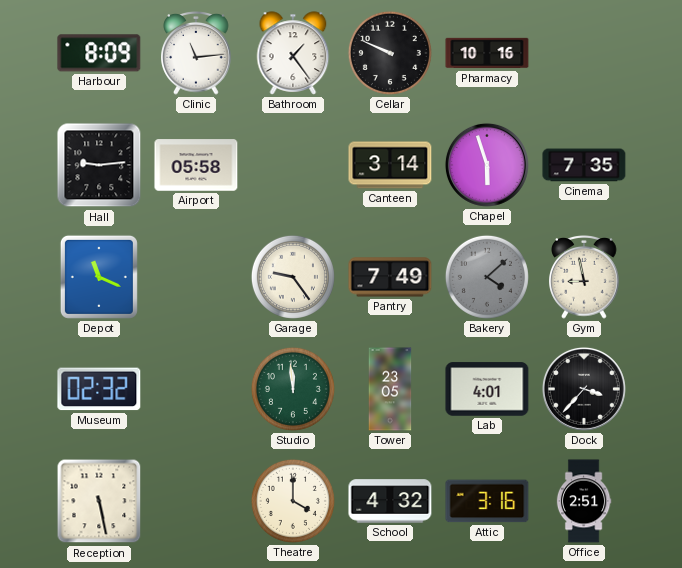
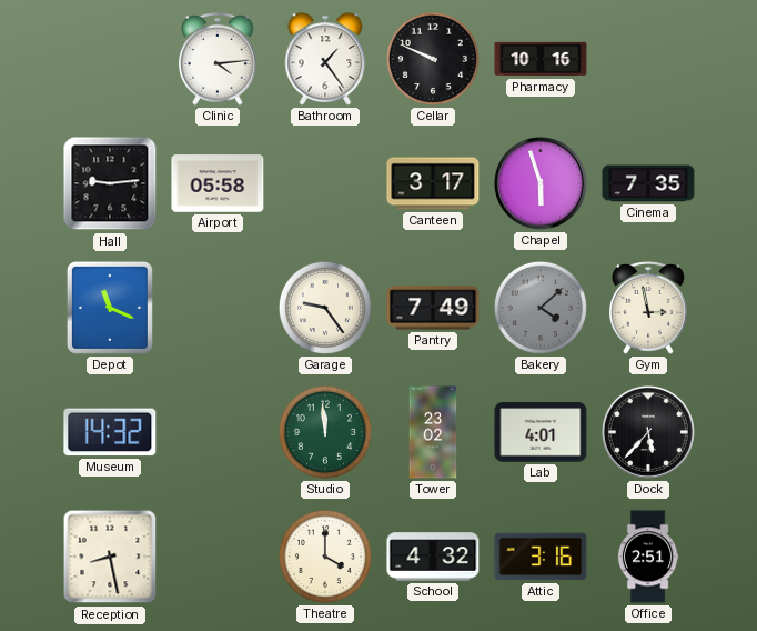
Harbour: 8:09 -> none (99, 53)
Clinic: 11:14 -> 4:14 (218, 60)
Canteen: 3:14 -> 3:17 (433, 183)
Gym: 8:58 -> 2:58 (648, 309)
Museum: 02:32 -> 14:32 (110, 432)
Tower: 23:05 -> 23:02 (433, 432)
Dock: 3:37 -> 5:37 (648, 432)
Reception: 5:28 -> 8:28 (110, 557)
